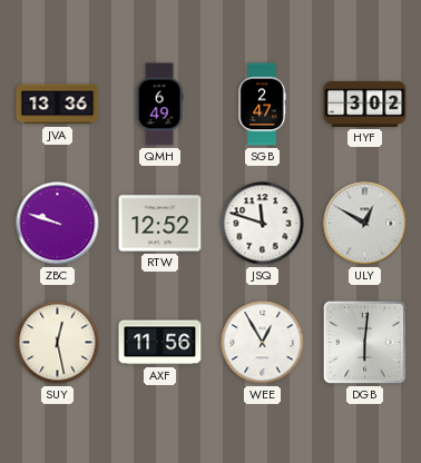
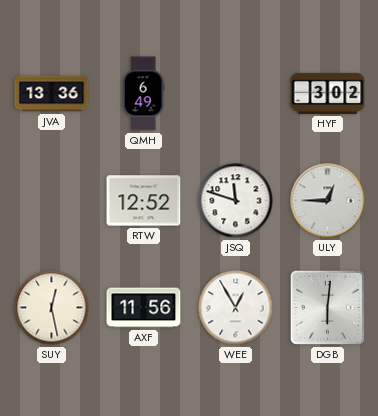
SGB: 2:47 -> none (262, 105)
ZBC: 9:48 -> none (58, 224)
ULY: 12:50 -> 12:45 (328, 201)
